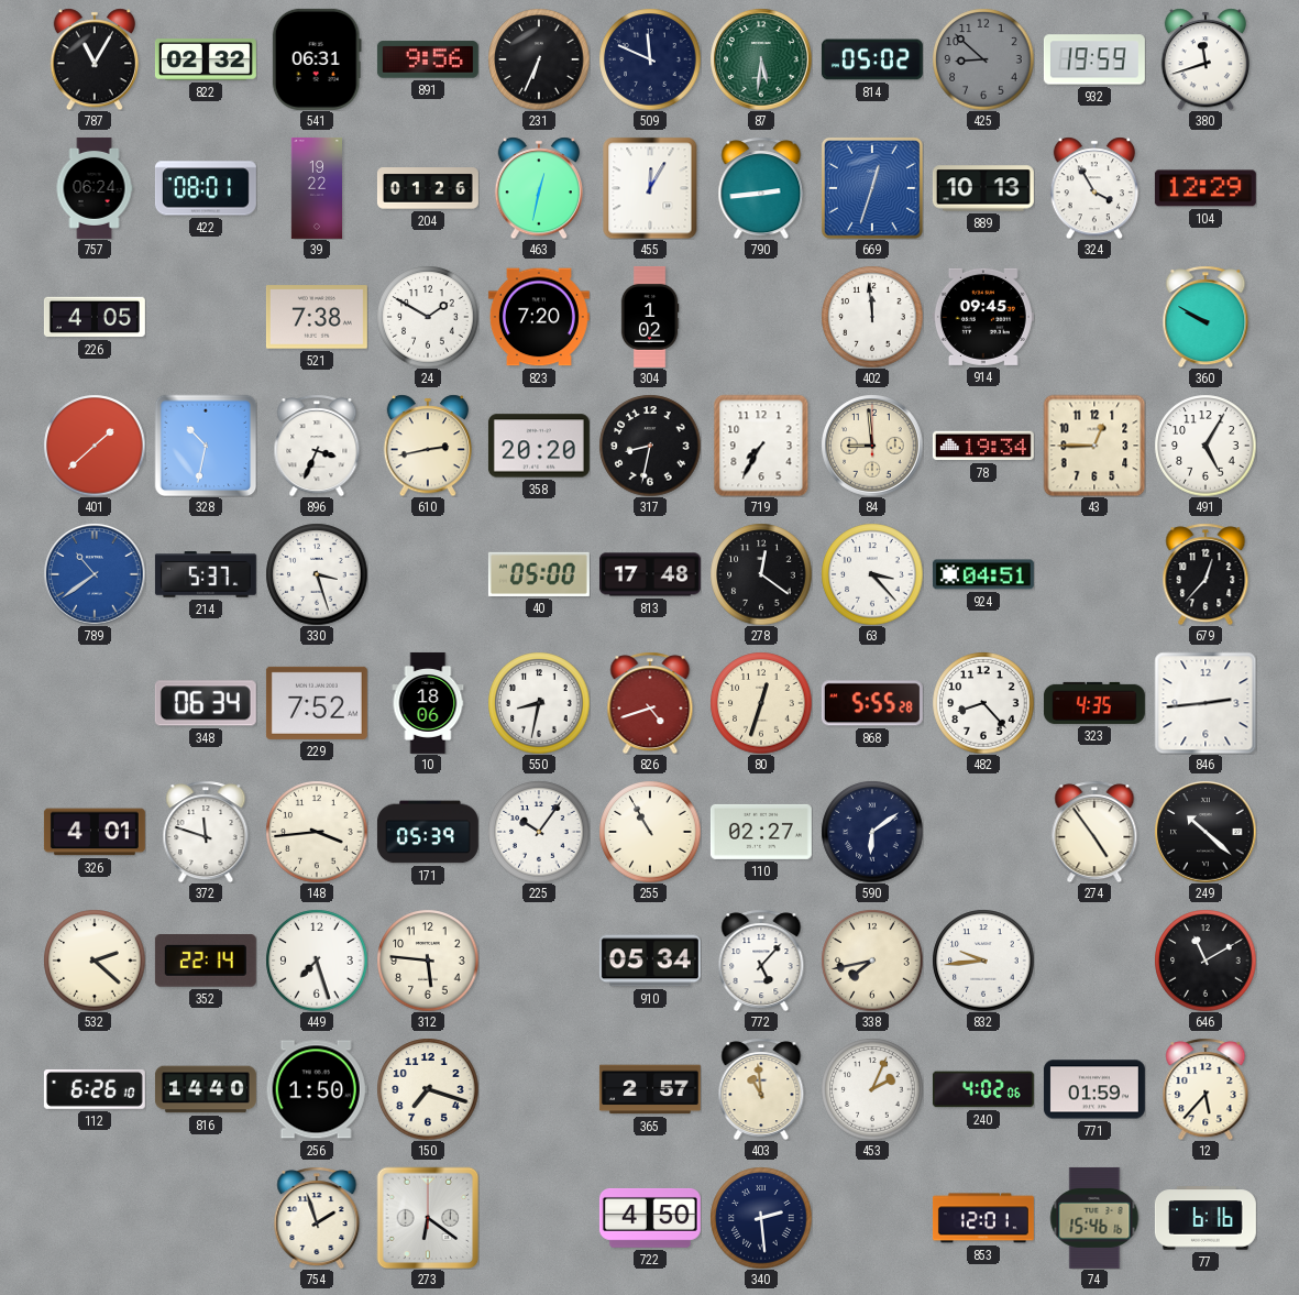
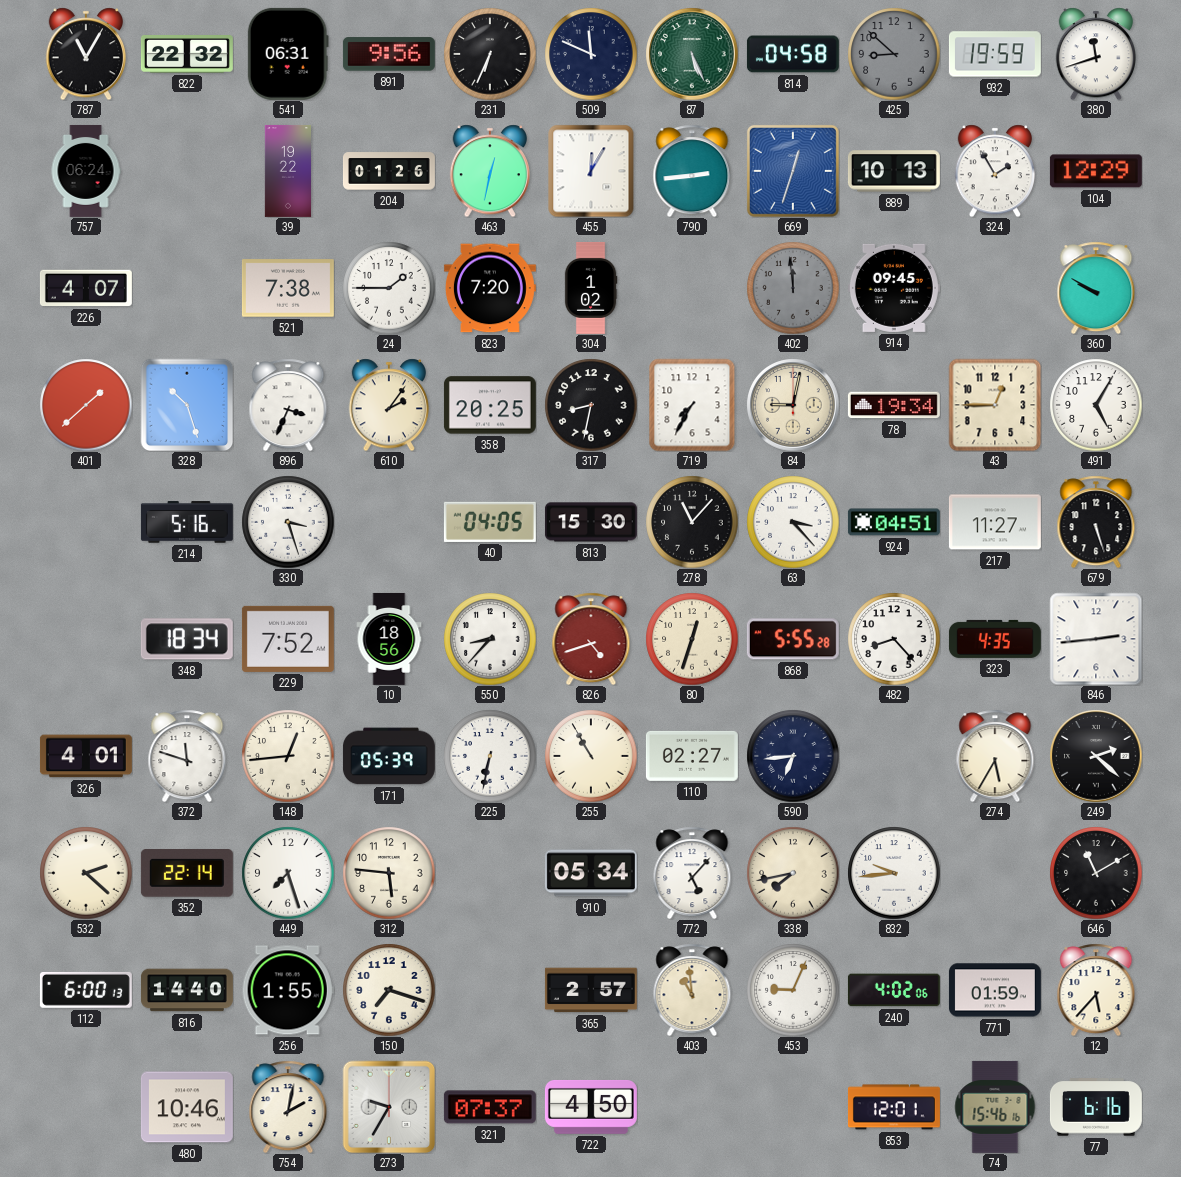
822: 02:32 -> 22:32 (187, 55)
87: 5:31 -> 5:26 (692, 54)
814: 05:02 -> 04:58 (793, 54)
422: 08:01 -> none (206, 188)
324: 3:55 -> 1:55 (994, 171)
226: 4:05 -> 4:07 (86, 288)
24: 1:50 -> 1:45 (389, 288)
402 dial: white -> grey (793, 288)
328: 10:32 -> 10:27 (187, 405)
610: 2:43 -> 2:06 (388, 405)
358: 20:20 -> 20:25 (490, 405)
84: 8:59 -> 9:02 (793, 405)
789: 10:39 -> none (95, 574)
214: 5:37 -> 5:16 (187, 522)
40: 05:00 -> 04:05 (490, 522)
813: 17:48 -> 15:30 (591, 522)
278: 12:21 -> 11:07 (692, 522)
217: none -> 11:27 (995, 522)
679: 12:37 -> 5:27 (1096, 522)
348: 06:34 -> 18:34 (187, 639)
10: 18:06 -> 18:56 (389, 639)
550: 8:32 -> 8:37 (490, 639)
148: 3:44 -> 12:44 (288, 756)
225: 10:06 -> 6:32 (490, 756)
590: 6:09 -> 6:44 (793, 756)
274: 4:54 -> 5:35 (995, 756)
249: 10:22 -> 2:22 (1096, 756)
112: 6:26 -> 6:00 (86, 990)
256: 1:50 -> 1:55 (288, 990)
453: 2:04 -> 9:04 (793, 990)
480: none -> 10:46 (187, 1107)
754: 1:57 -> 2:02 (288, 1107)
273: 6:21 -> 9:35 (389, 1107)
321: none -> 07:37 (490, 1107)
340: 2:29 -> none (761, 1218)
